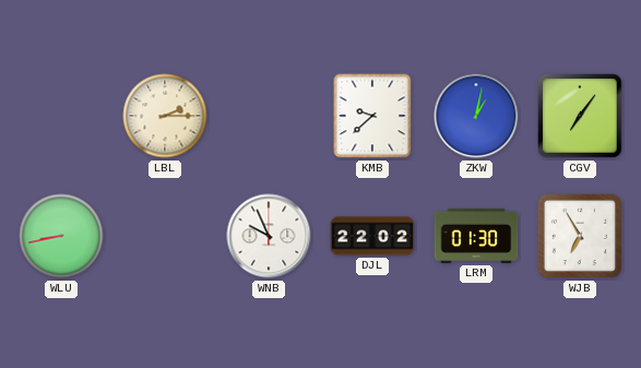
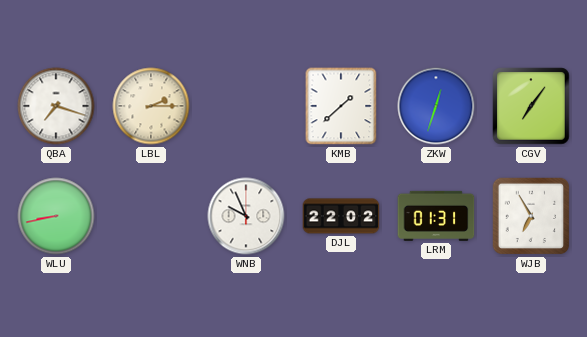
QBA: none -> 7:18 (56, 106)
KMB: 9:38 -> 1:38 (341, 106)
ZKW: 1:02 -> 12:33 (436, 106)
LRM: 01:30 -> 01:31 (436, 216)
